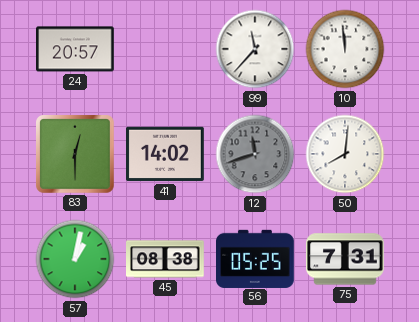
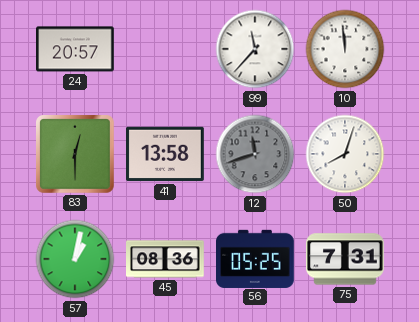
41: 14:02 -> 13:58 (166, 154)
50: 8:01 -> 8:03 (345, 154)
45: 08:38 -> 08:36 (165, 259)
